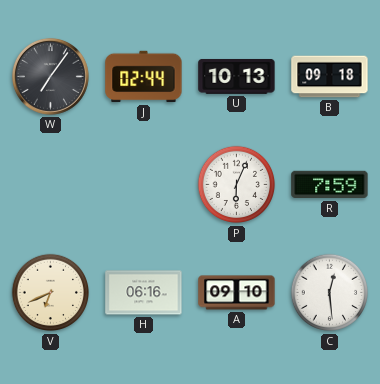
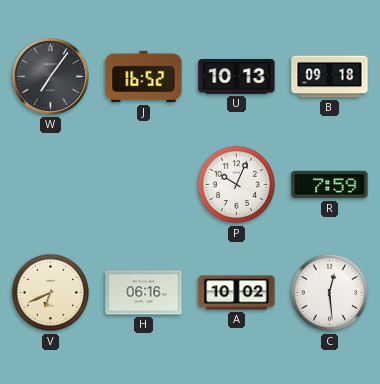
J: 02:44 -> 16:52 (144, 77)
P: 6:04 -> 10:04 (237, 185)
A: 09:10 -> 10:02 (237, 293)
